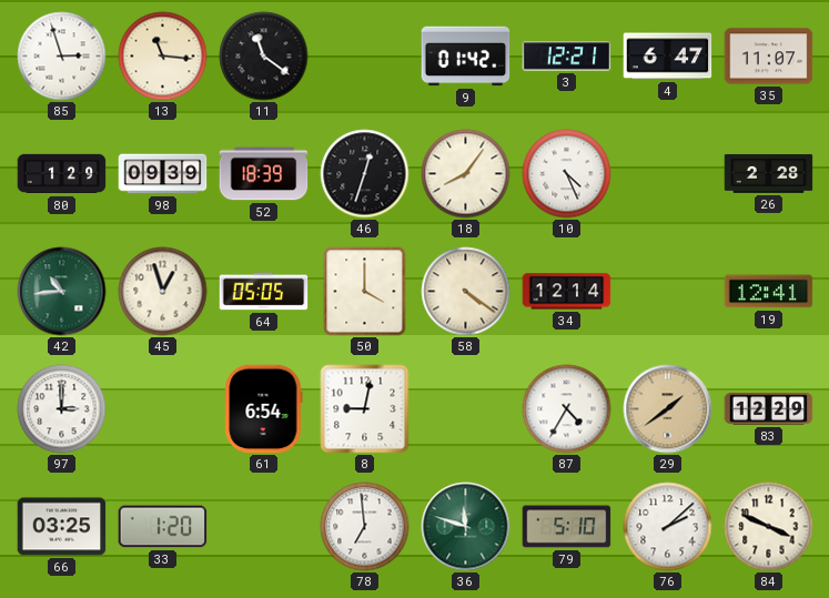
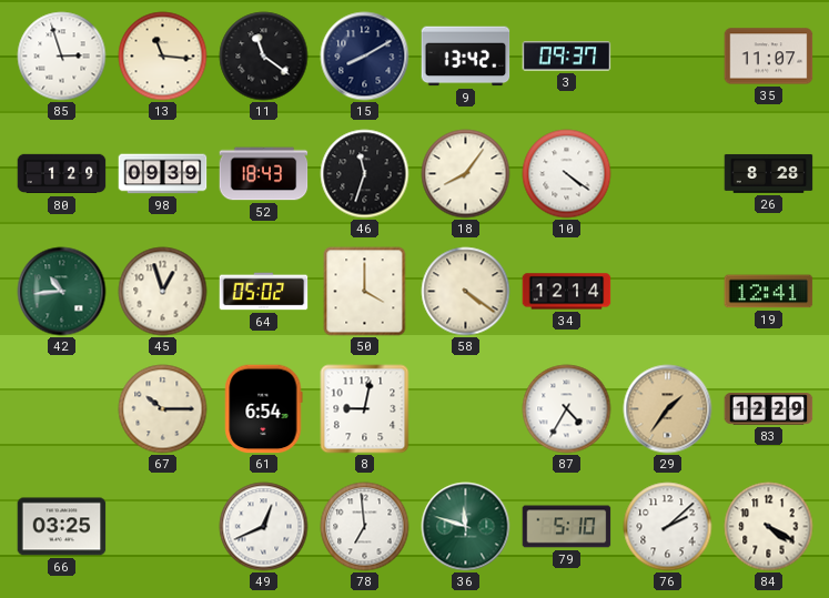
15: none -> 8:10 (365, 57)
9: 01:42 -> 13:42 (466, 57)
3: 12:21 -> 09:37 (567, 57)
4: 6:47 -> none (668, 57)
52: 18:39 -> 18:43 (264, 174)
46: 12:33 -> 11:33 (365, 174)
10: 4:26 -> 4:21 (567, 174)
26: 2:28 -> 8:28 (769, 173)
64: 05:05 -> 05:02 (264, 292)
97: 3:00 -> none (62, 409)
67: none -> 10:15 (163, 409)
29: 1:39 -> 1:36 (668, 409)
33: 1:20 -> none (163, 527)
49: none -> 12:41 (264, 527)
84: 3:49 -> 4:20 (769, 527)
